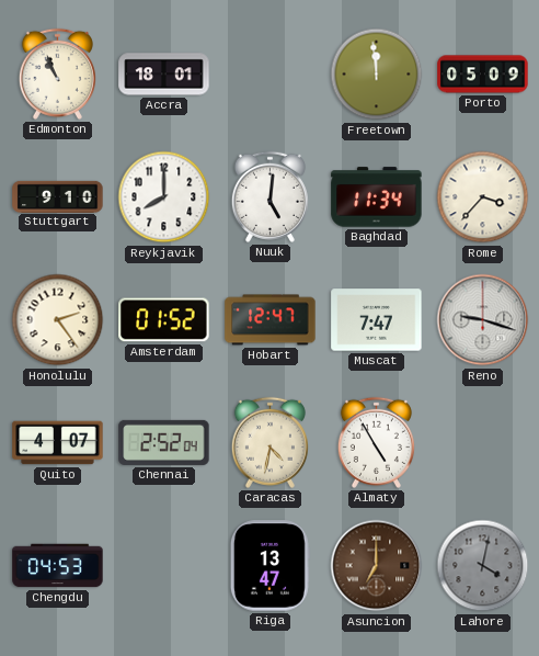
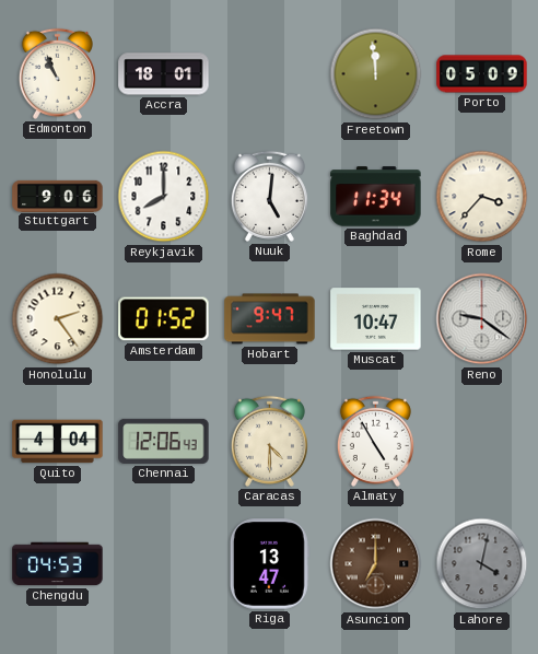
Stuttgart: 9:10 -> 9:06 (58, 196)
Hobart: 12:47 -> 9:47 (270, 319)
Muscat: 7:47 -> 10:47 (376, 319)
Reno: 9:18 -> 9:21 (482, 319)
Quito: 4:07 -> 4:04 (58, 442)
Chennai: 2:52 -> 12:06 (164, 441)
Caracas: 4:32 -> 4:30 (269, 441)
